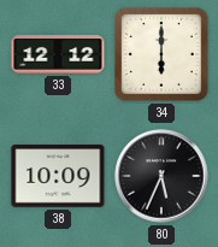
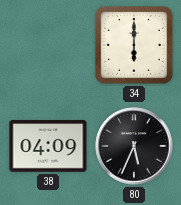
33: 12:12 -> none (58, 54)
38: 10:09 -> 04:09 (48, 146)
